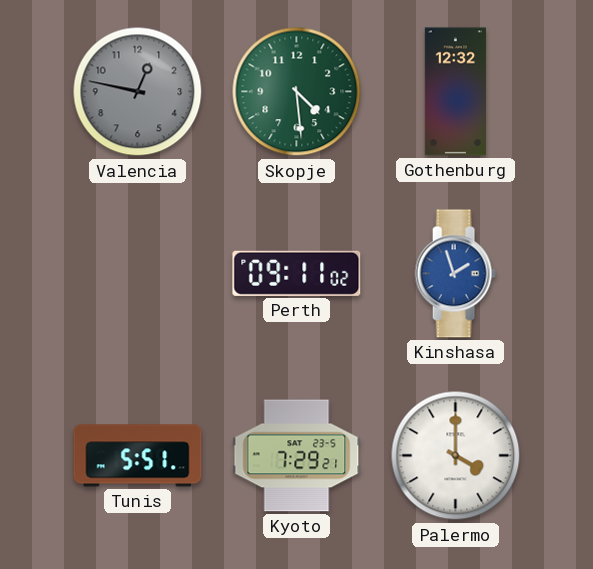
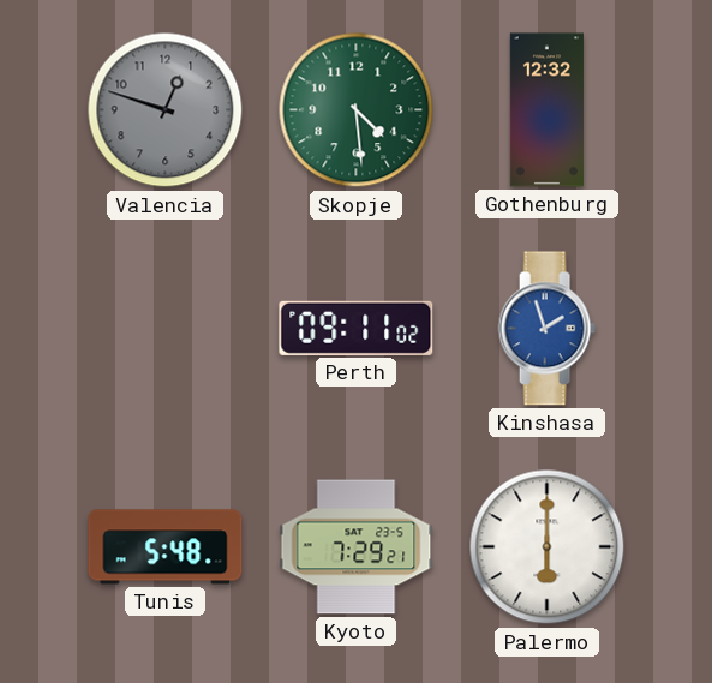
Valencia: 12:47 -> 12:48 (166, 110)
Tunis: 5:51 -> 5:48 (166, 547)
Palermo: 4:00 -> 6:00 (548, 547)
